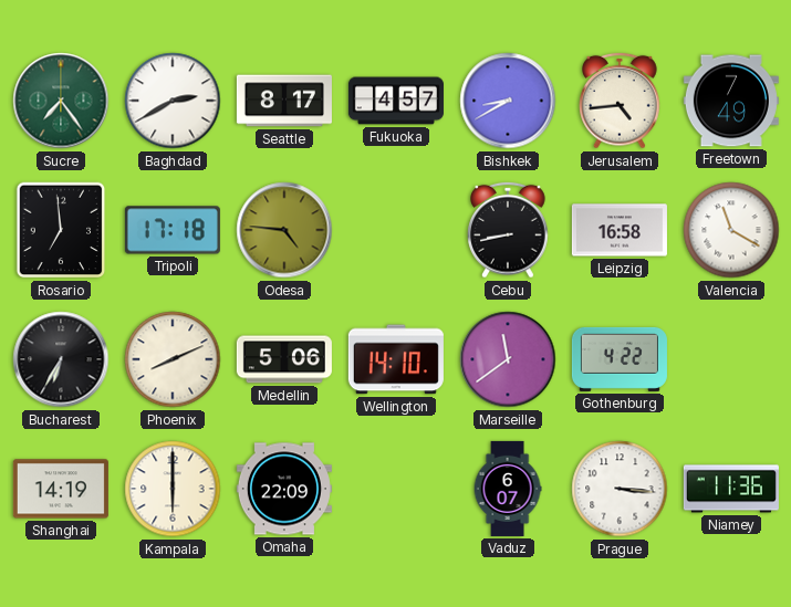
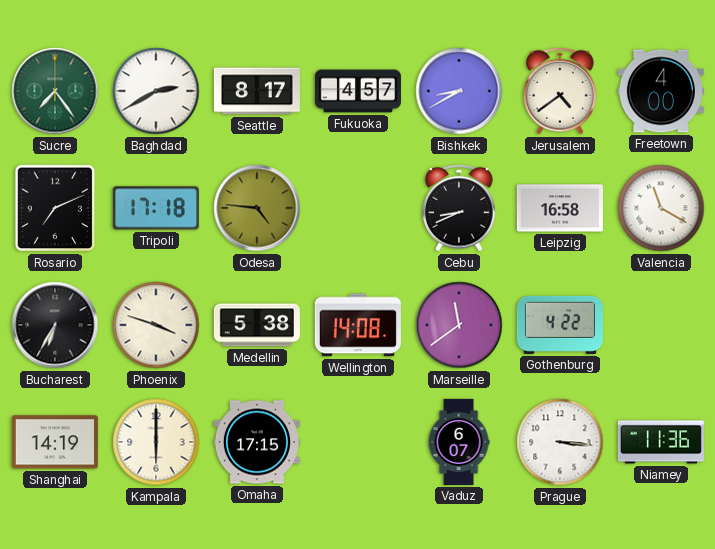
Jerusalem: 4:44 -> 4:39 (560, 91)
Freetown: 7:49 -> 4:00 (661, 91)
Rosario: 6:59 -> 7:11 (55, 208)
Cebu: 8:43 -> 8:41 (459, 208)
Phoenix: 8:11 -> 3:48 (156, 325)
Medellin: 5:06 -> 5:38 (257, 325)
Wellington: 14:10 -> 14:08 (358, 325)
Omaha: 22:09 -> 17:15 (257, 442)
